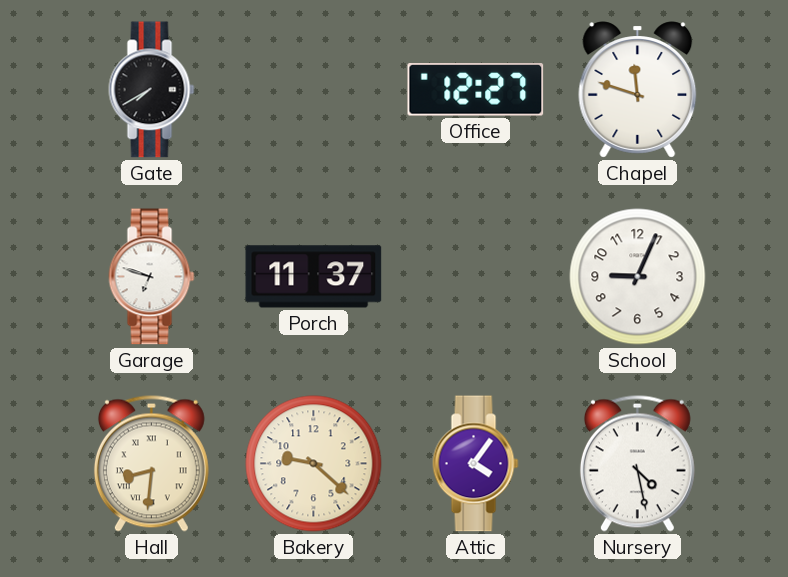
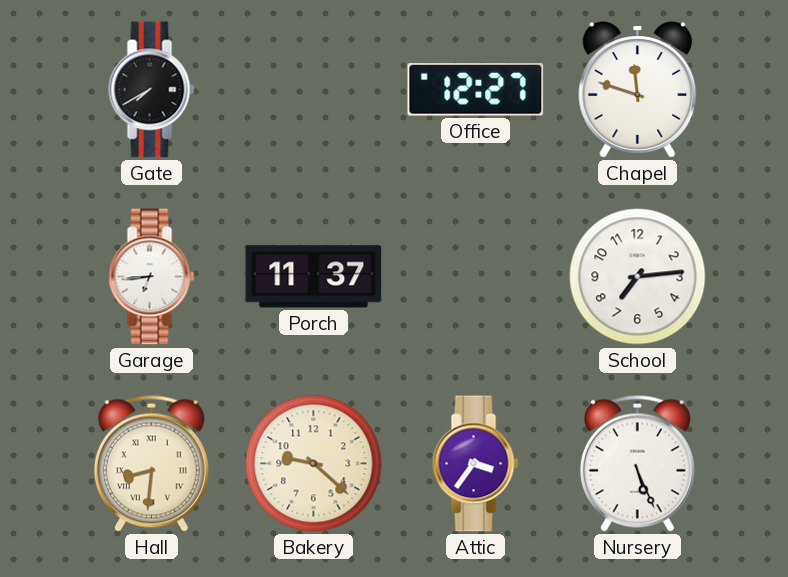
Garage: 6:48 -> 6:44 (152, 277)
School: 9:04 -> 7:14 (638, 277)
Attic: 4:06 -> 3:36 (476, 464)
Nursery: 4:28 -> 5:26 (637, 463)
